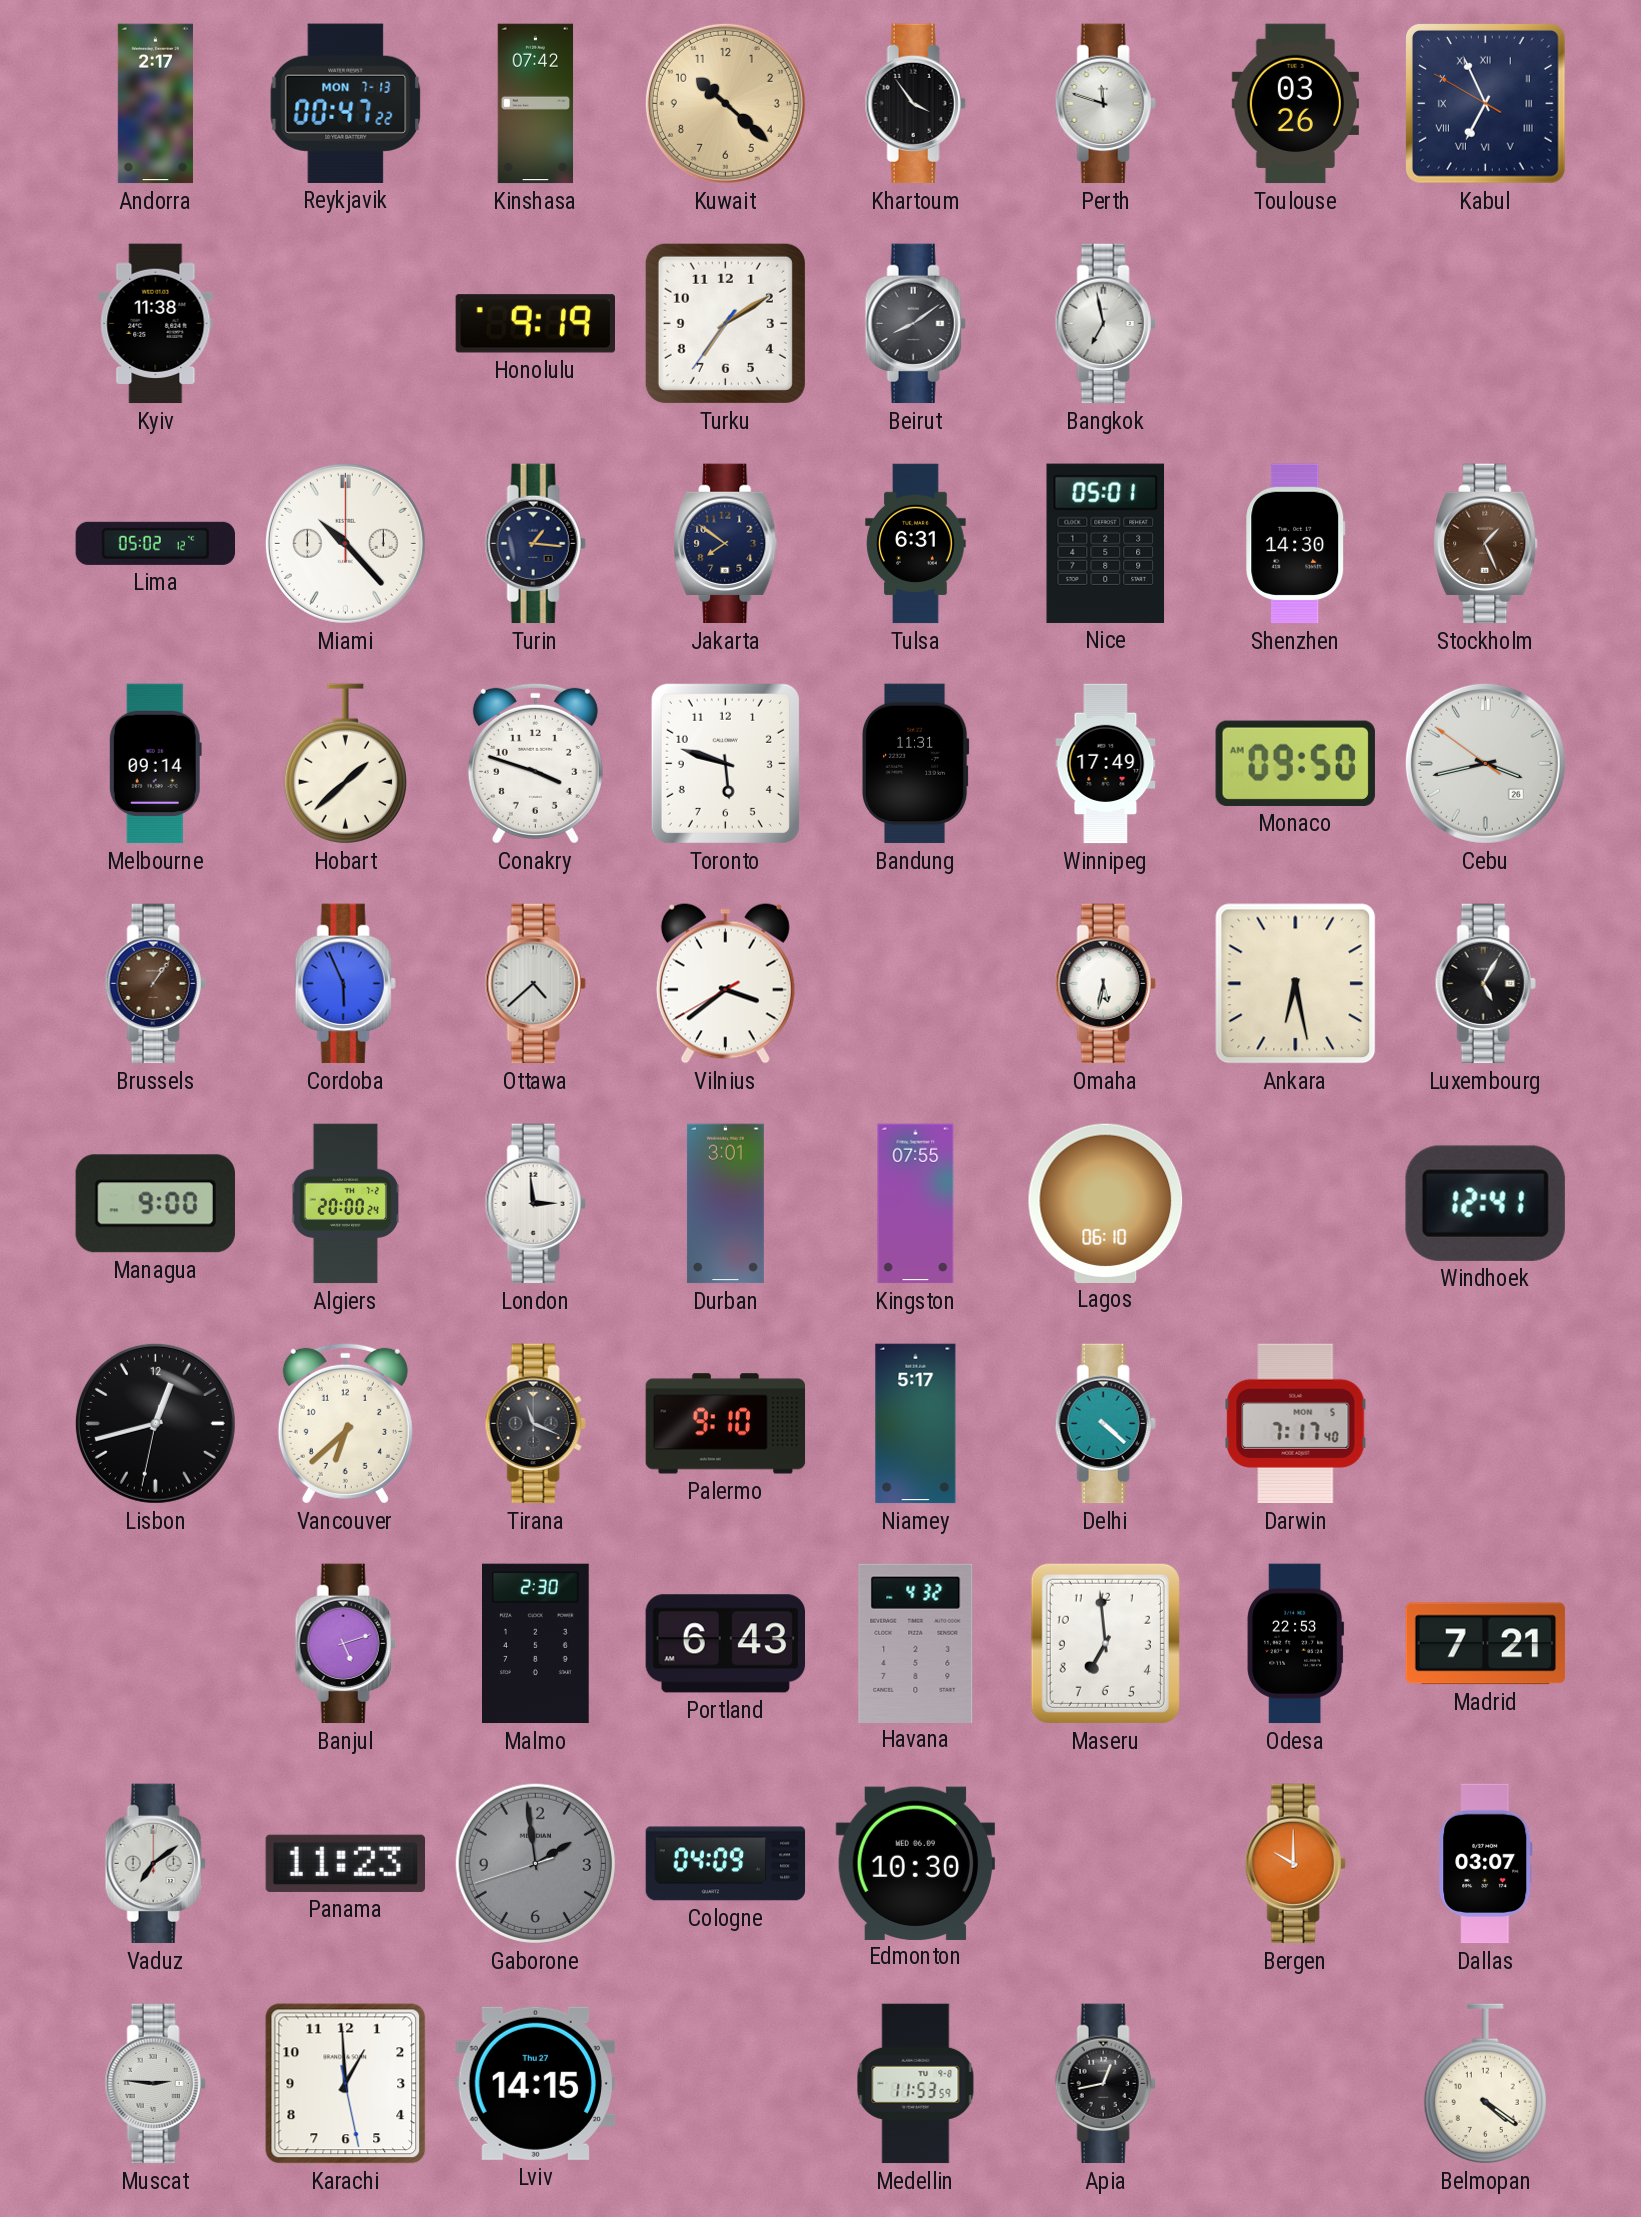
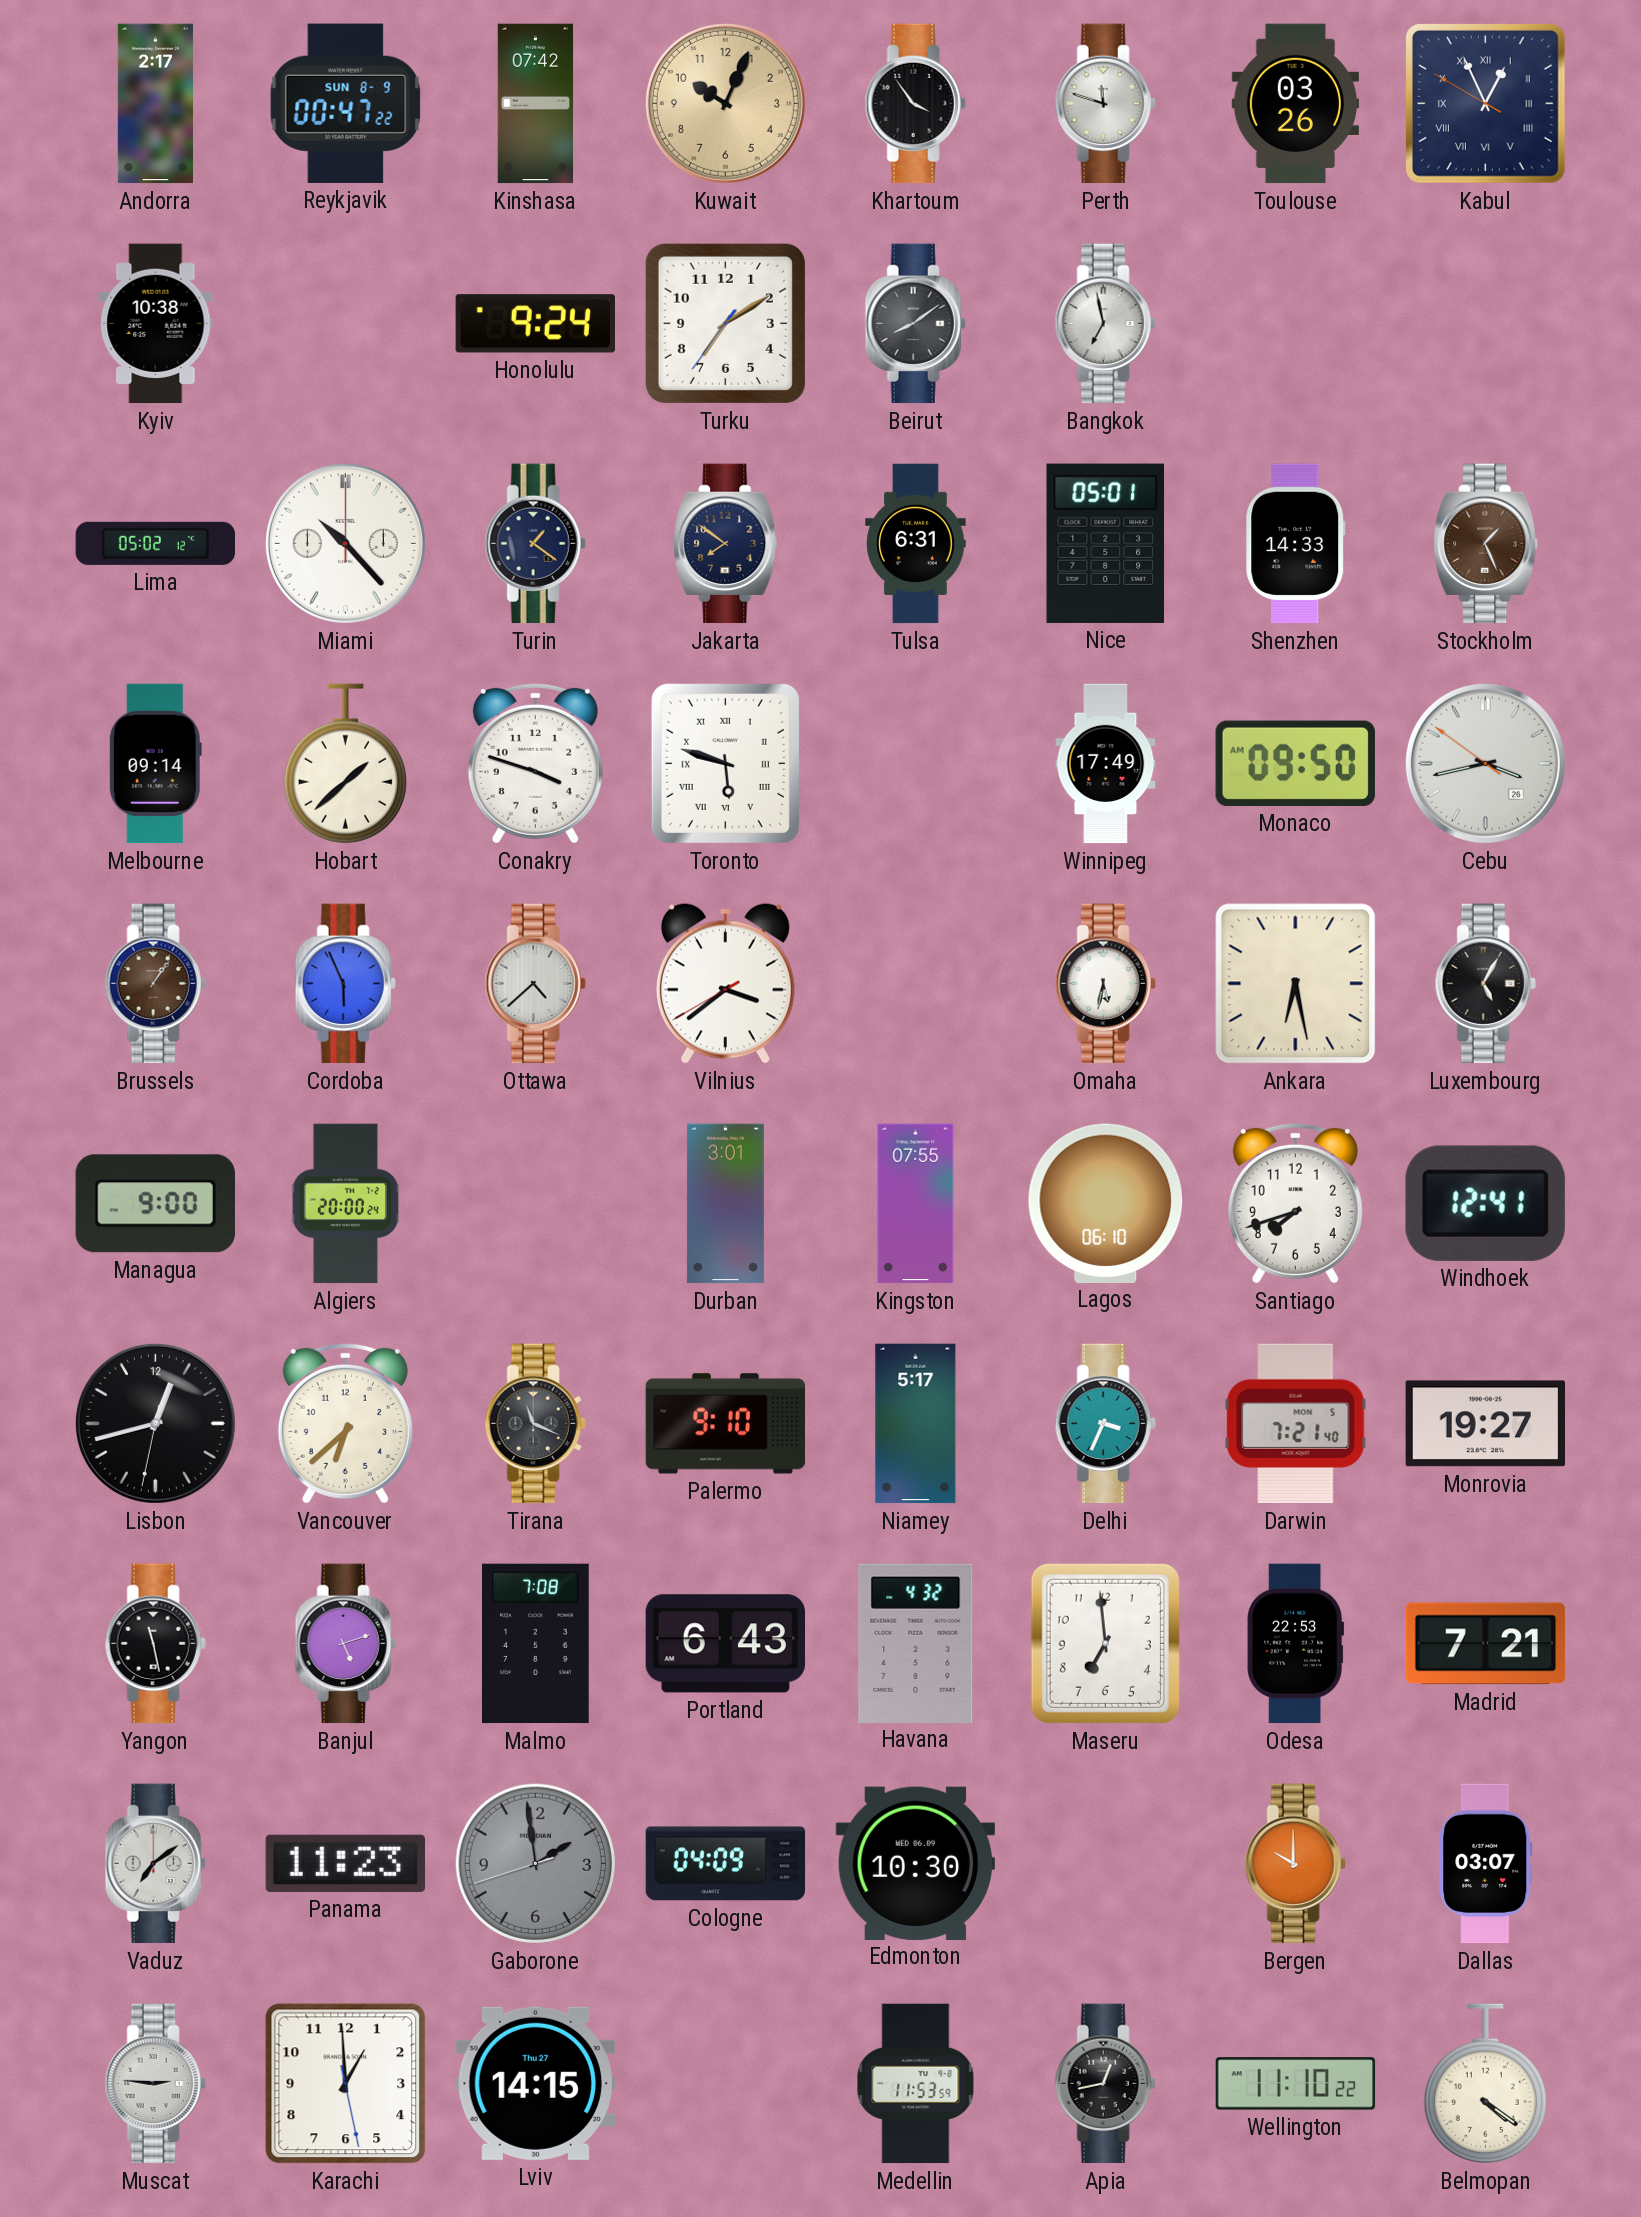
Reykjavik date: MON 7-13 -> SUN 8-9 (346, 103)
Kuwait: 10:22 -> 10:04 (725, 103)
Kabul: 6:55 -> 12:55 (1485, 103)
Kyiv: 11:38 -> 10:38 (156, 324)
Honolulu: 9:19 -> 9:24 (535, 324)
Turin: 1:16 -> 1:21 (535, 544)
Shenzhen: 14:30 -> 14:33 (1296, 544)
Toronto numerals: Arabic -> Roman (725, 763)
Bandung: 11:31 -> none (915, 764)
London: 2:59 -> none (535, 1204)
Santiago: none -> 7:42 (1295, 1203)
Delhi: 4:22 -> 3:34 (1105, 1424)
Darwin: 7:17 -> 7:21 (1296, 1424)
Monrovia: none -> 19:27 (1486, 1424)
Yangon: none -> 11:28 (155, 1644)
Malmo: 2:30 -> 7:08 (536, 1644)
Wellington: none -> 11:10 (1296, 2084)
